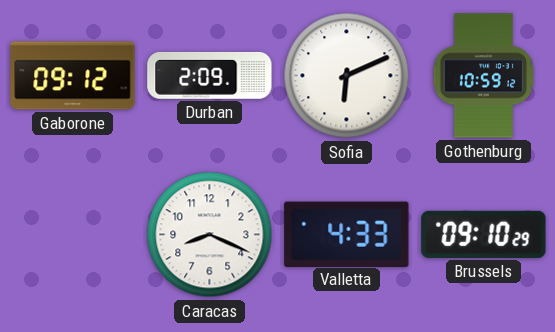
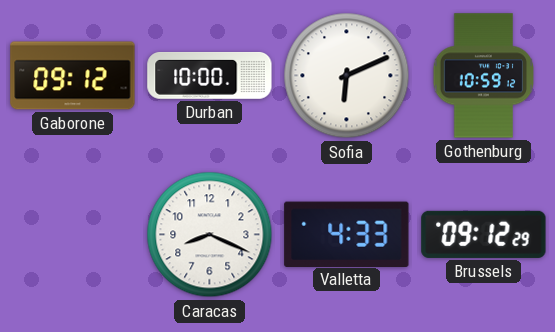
Durban: 2:09 -> 10:00 (210, 75)
Brussels: 09:10 -> 09:12 (484, 234)
